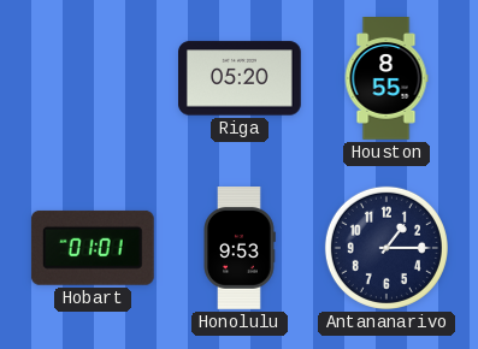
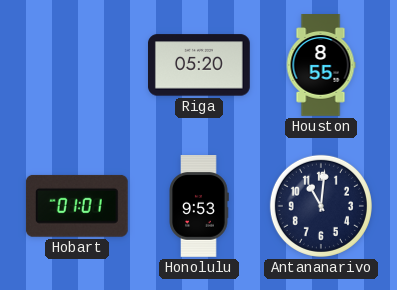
Antananarivo: 1:15 -> 11:01 (321, 206)
